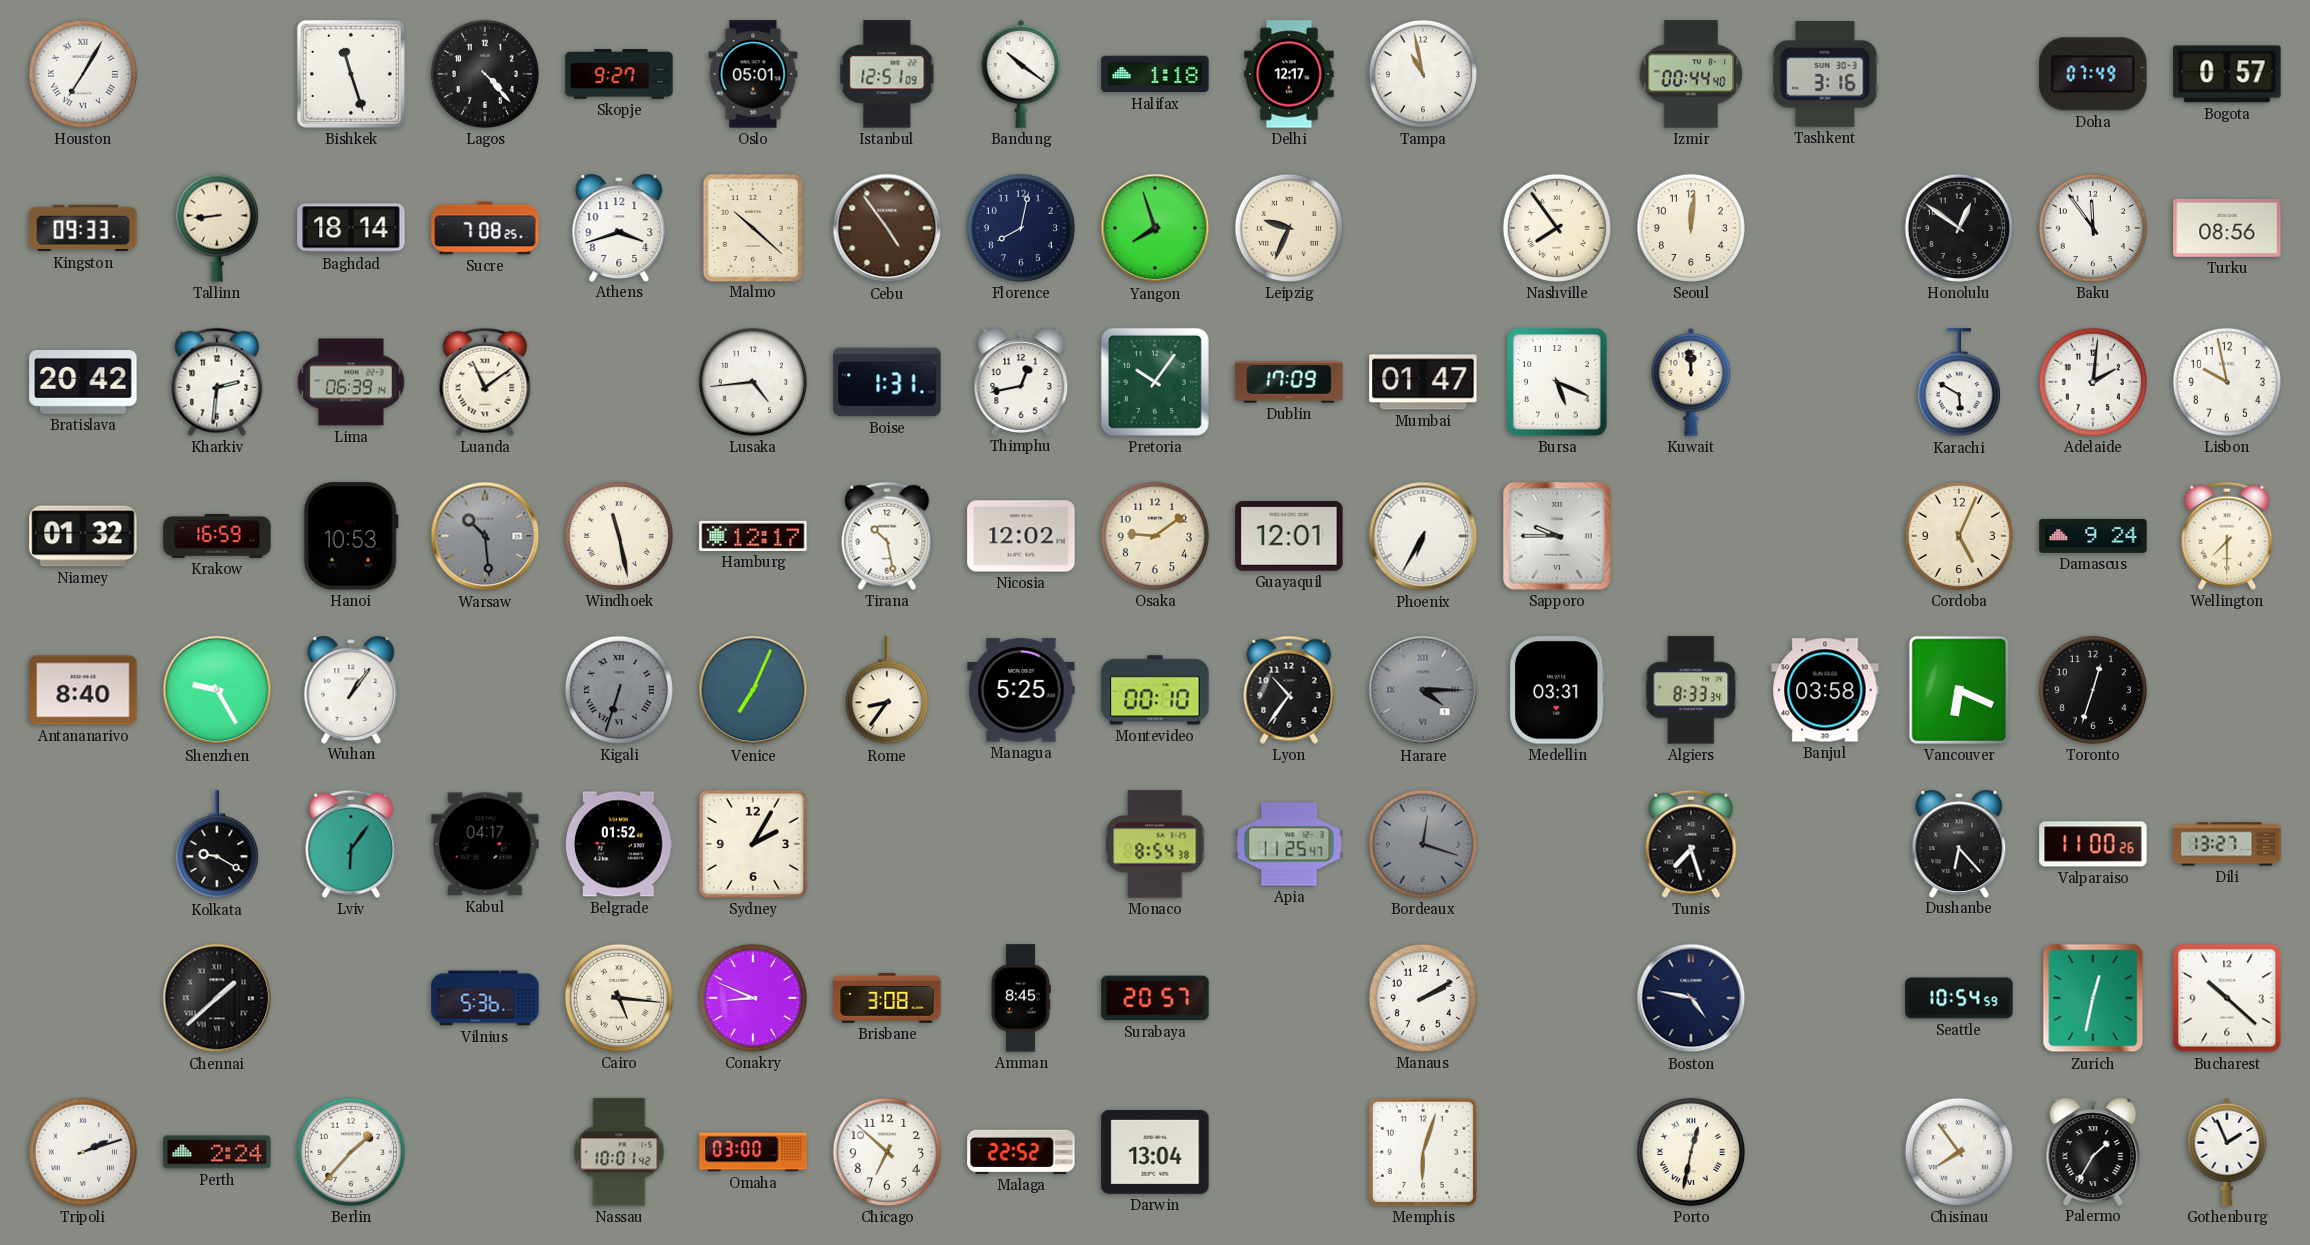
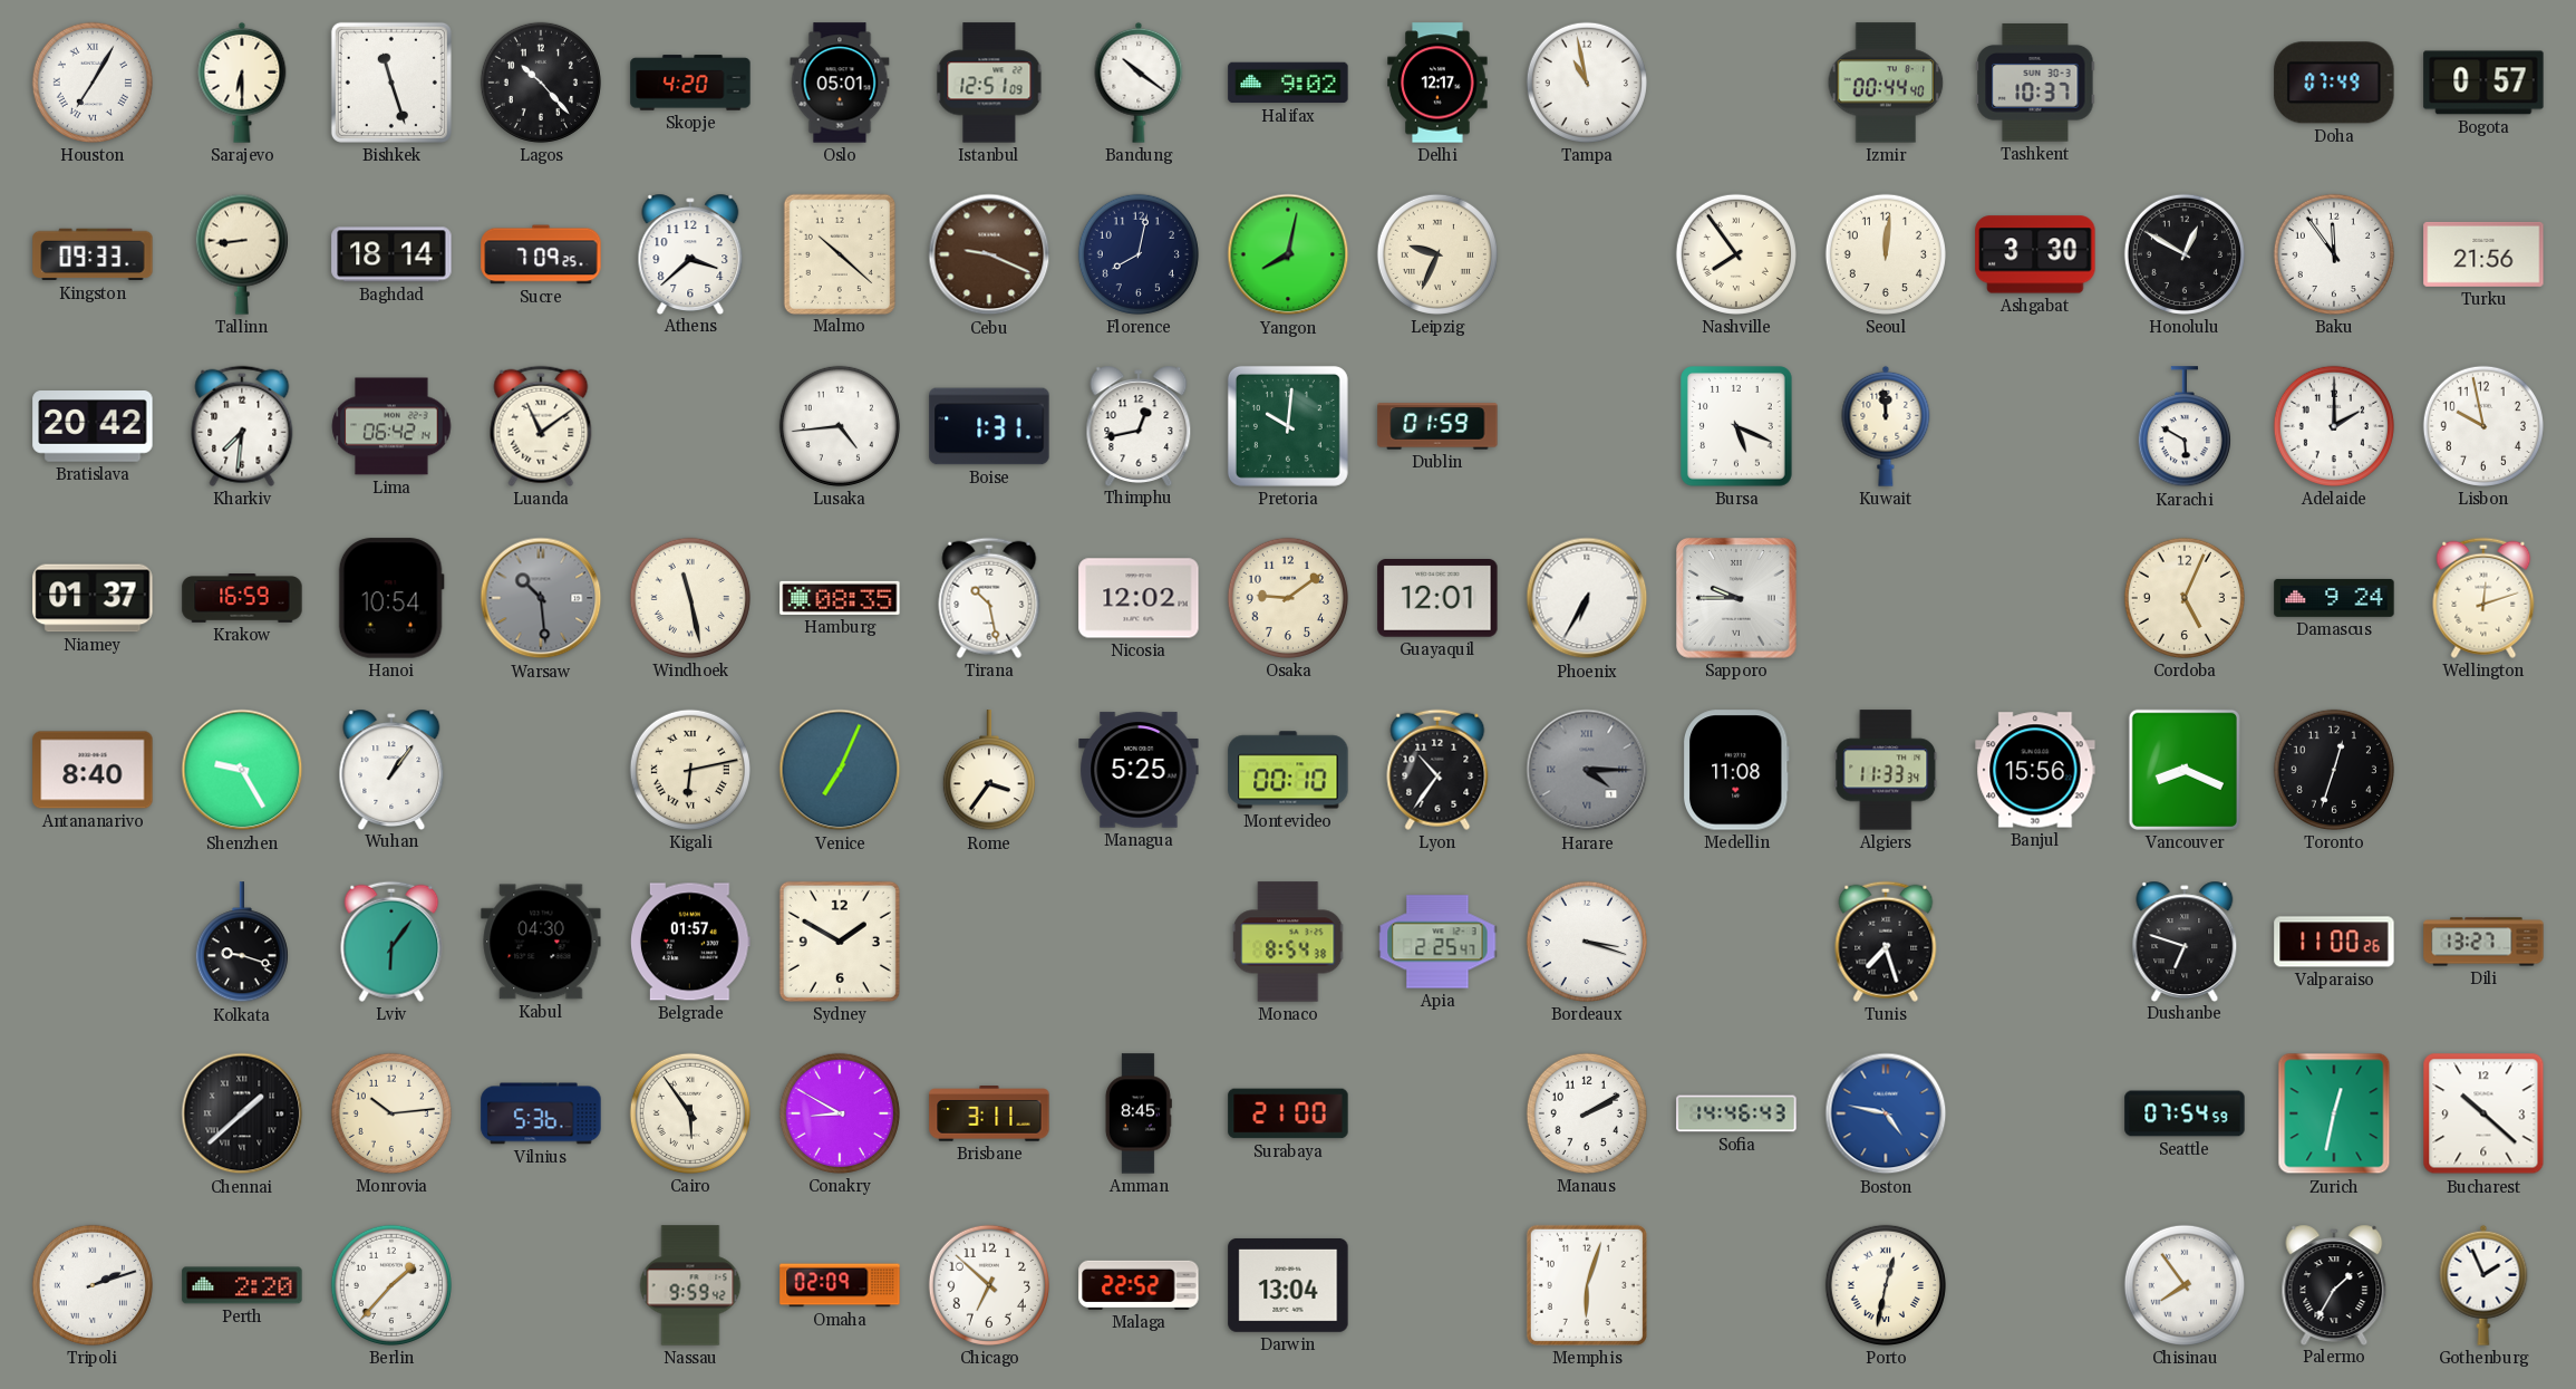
Sarajevo: none -> 6:30 (242, 83)
Lagos: 4:23 -> 10:23 (541, 83)
Skopje: 9:27 -> 4:20 (690, 83)
Halifax: 1:18 -> 9:02 (1288, 83)
Tashkent: 3:16 -> 10:37 (2035, 83)
Sucre: 7:08 -> 7:09 (541, 254)
Athens: 3:42 -> 3:38 (690, 253)
Cebu: 4:54 -> 9:19 (989, 254)
Yangon: 7:57 -> 8:02 (1288, 254)
Ashgabat: none -> 3:30 (2035, 254)
Honolulu: 12:51 -> 12:50 (2185, 254)
Turku: 08:56 -> 21:56 (2483, 254)
Kharkiv: 2:31 -> 7:31 (242, 426)
Lima: 06:39 -> 06:42 (391, 426)
Pretoria: 10:06 -> 10:01 (1288, 426)
Dublin: 17:09 -> 01:59 (1437, 426)
Mumbai: 01:47 -> none (1423, 382)
Adelaide: 2:01 -> 2:00 (2334, 426)
Niamey: 01:32 -> 01:37 (93, 598)
Hanoi: 10:53 -> 10:54 (391, 598)
Hamburg: 12:17 -> 08:35 (840, 598)
Wellington: 7:30 -> 12:12 (2483, 598)
Kigali: 6:33 -> 6:13 (690, 770)
Kigali dial: grey -> cream (690, 770)
Rome: 8:36 -> 3:36 (989, 771)
Medellin: 03:31 -> 11:08 (1736, 770)
Algiers: 8:33 -> 11:33 (1886, 770)
Banjul: 03:58 -> 15:56 (2035, 770)
Vancouver: 6:19 -> 8:19 (2185, 770)
Kolkata: 9:20 -> 9:18 (242, 943)
Kabul: 04:17 -> 04:30 (541, 942)
Belgrade: 01:52 -> 01:57 (691, 942)
Sydney: 2:05 -> 1:50 (840, 942)
Apia: 11:25 -> 2:25 (1437, 942)
Bordeaux: 12:18 -> 3:18 (1587, 942)
Bordeaux dial: grey -> white (1587, 942)
Dushanbe: 6:23 -> 6:48 (2185, 941)
Monrovia: none -> 10:14 (391, 1113)
Cairo: 5:16 -> 5:54 (690, 1113)
Conakry: 8:49 -> 8:50 (840, 1113)
Brisbane: 3:08 -> 3:11 (989, 1113)
Surabaya: 20:57 -> 21:00 (1288, 1113)
Sofia: none -> 14:46 (1736, 1113)
Boston dial: navy -> blue (1886, 1113)
Seattle: 10:54 -> 07:54 (2185, 1113)
Perth: 2:24 -> 2:20 (242, 1285)
Nassau: 10:01 -> 9:59 (690, 1285)
Omaha: 03:00 -> 02:09 (840, 1285)
